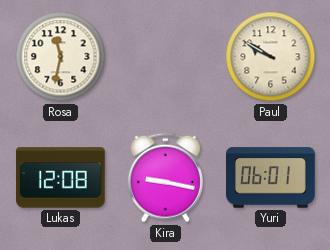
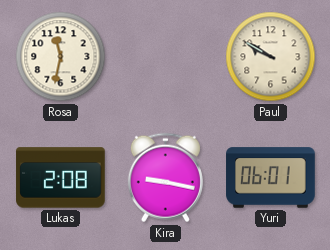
Lukas: 12:08 -> 2:08 (61, 178)
